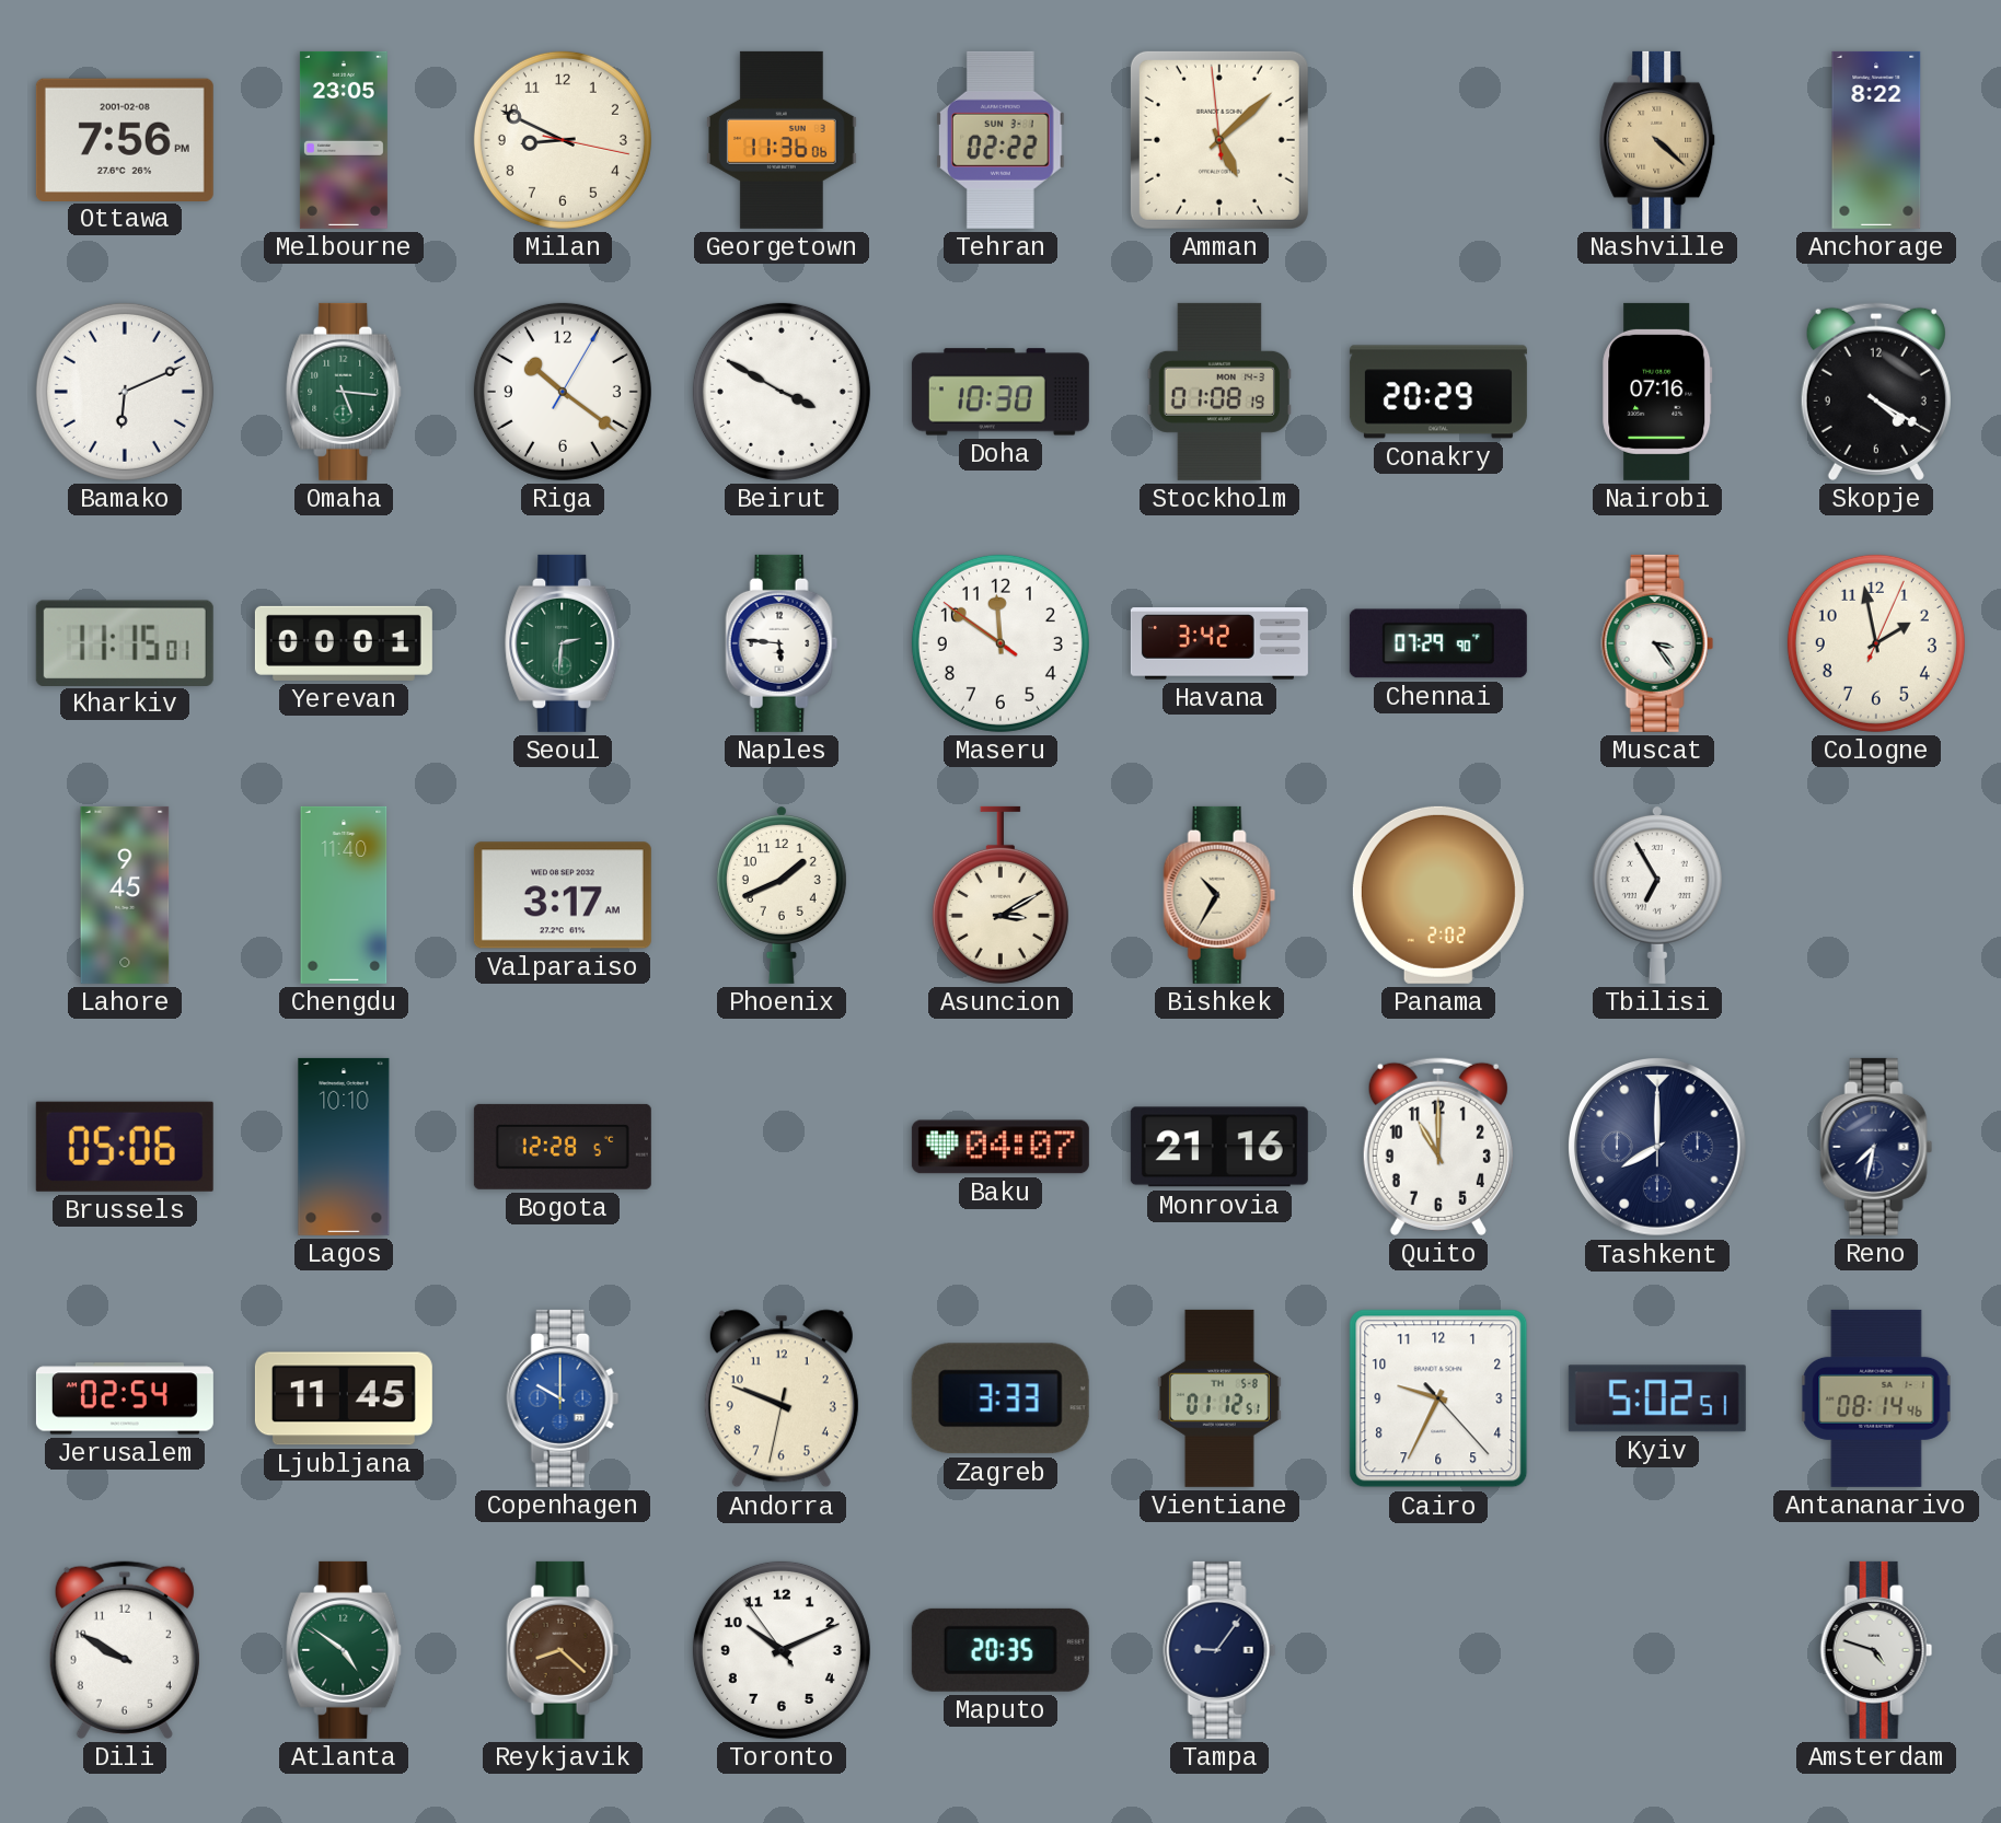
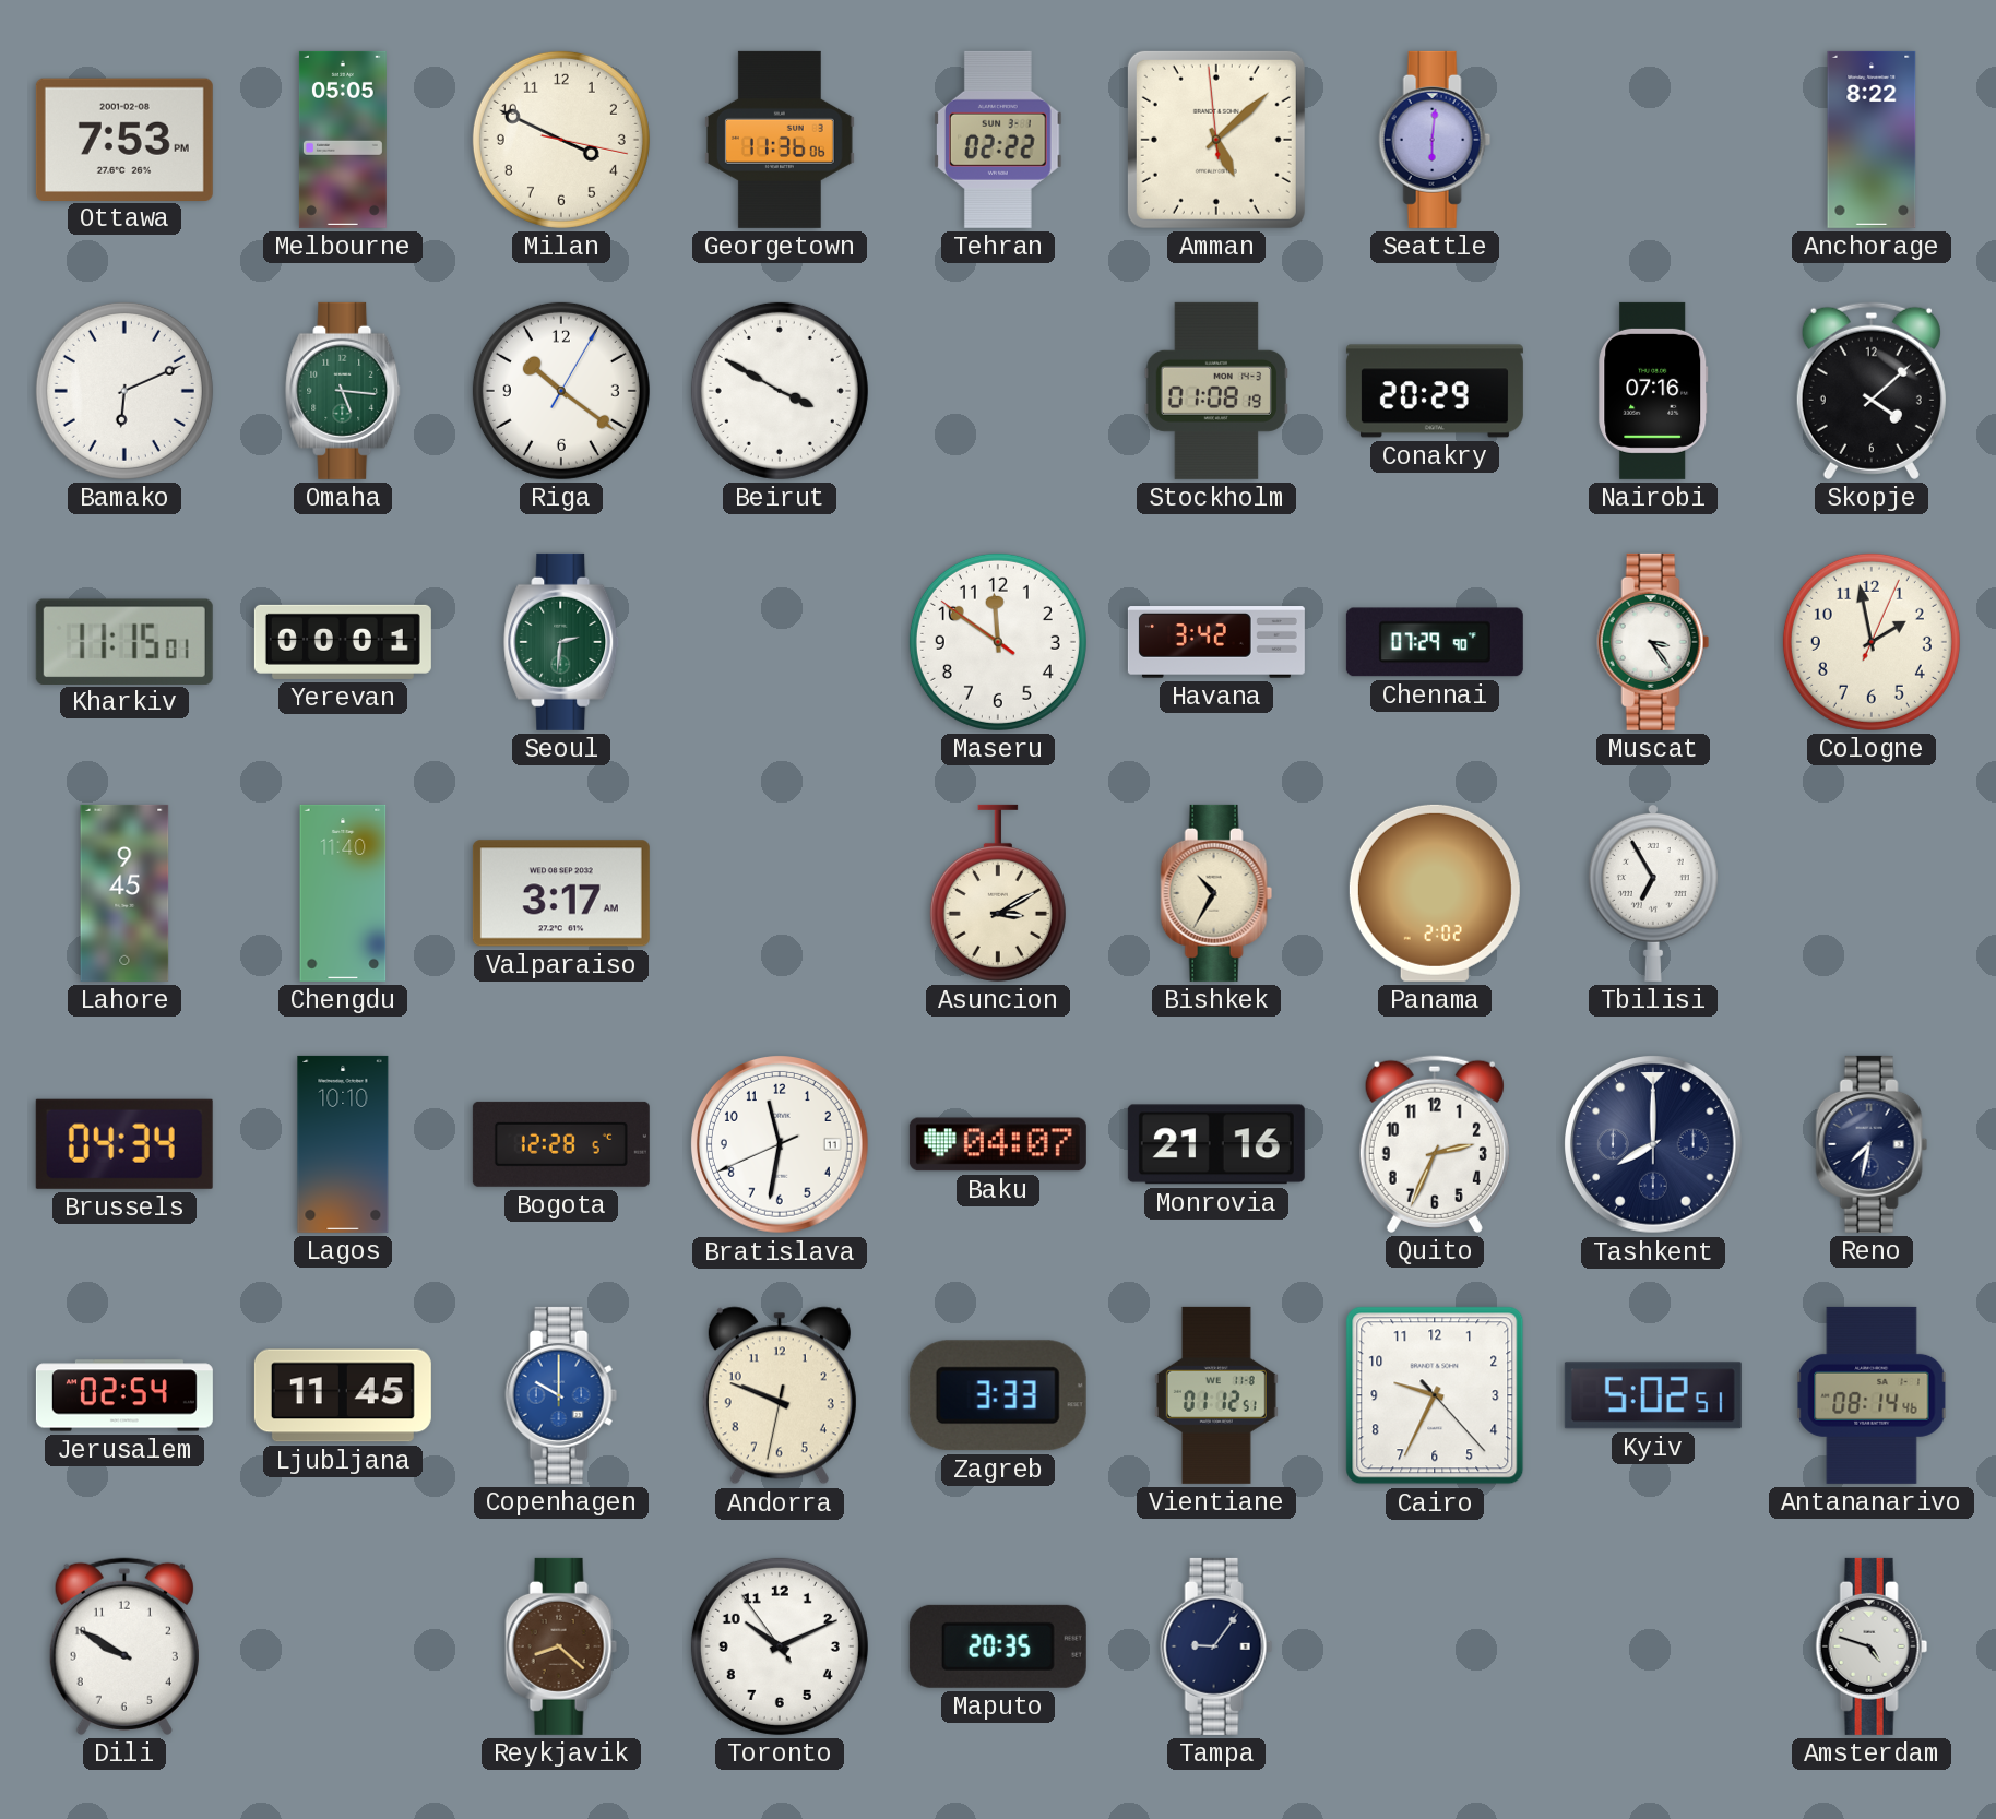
Ottawa: 7:56 -> 7:53 (124, 139)
Melbourne: 23:05 -> 05:05 (343, 140)
Milan: 8:49 -> 3:49 (561, 140)
Seattle: none -> 6:01 (1435, 140)
Nashville: 4:22 -> none (1658, 140)
Doha: 10:30 -> none (1000, 392)
Skopje: 4:20 -> 4:08 (1872, 391)
Naples: 5:46 -> none (782, 643)
Phoenix: 1:41 -> none (782, 894)
Brussels: 05:06 -> 04:34 (124, 1144)
Bratislava: none -> 11:31 (781, 1145)
Quito: 11:00 -> 2:34 (1435, 1144)
Vientiane date: TH 5-8 -> WE 11-8 (1216, 1395)
Atlanta: 4:51 -> none (345, 1650)
